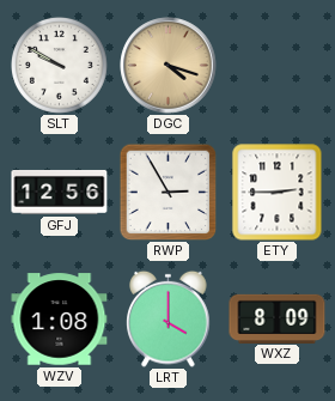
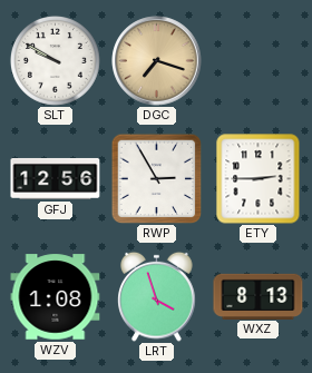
DGC: 4:18 -> 7:18 (157, 61)
LRT: 4:00 -> 3:57 (157, 296)
WXZ: 8:09 -> 8:13 (259, 296)
